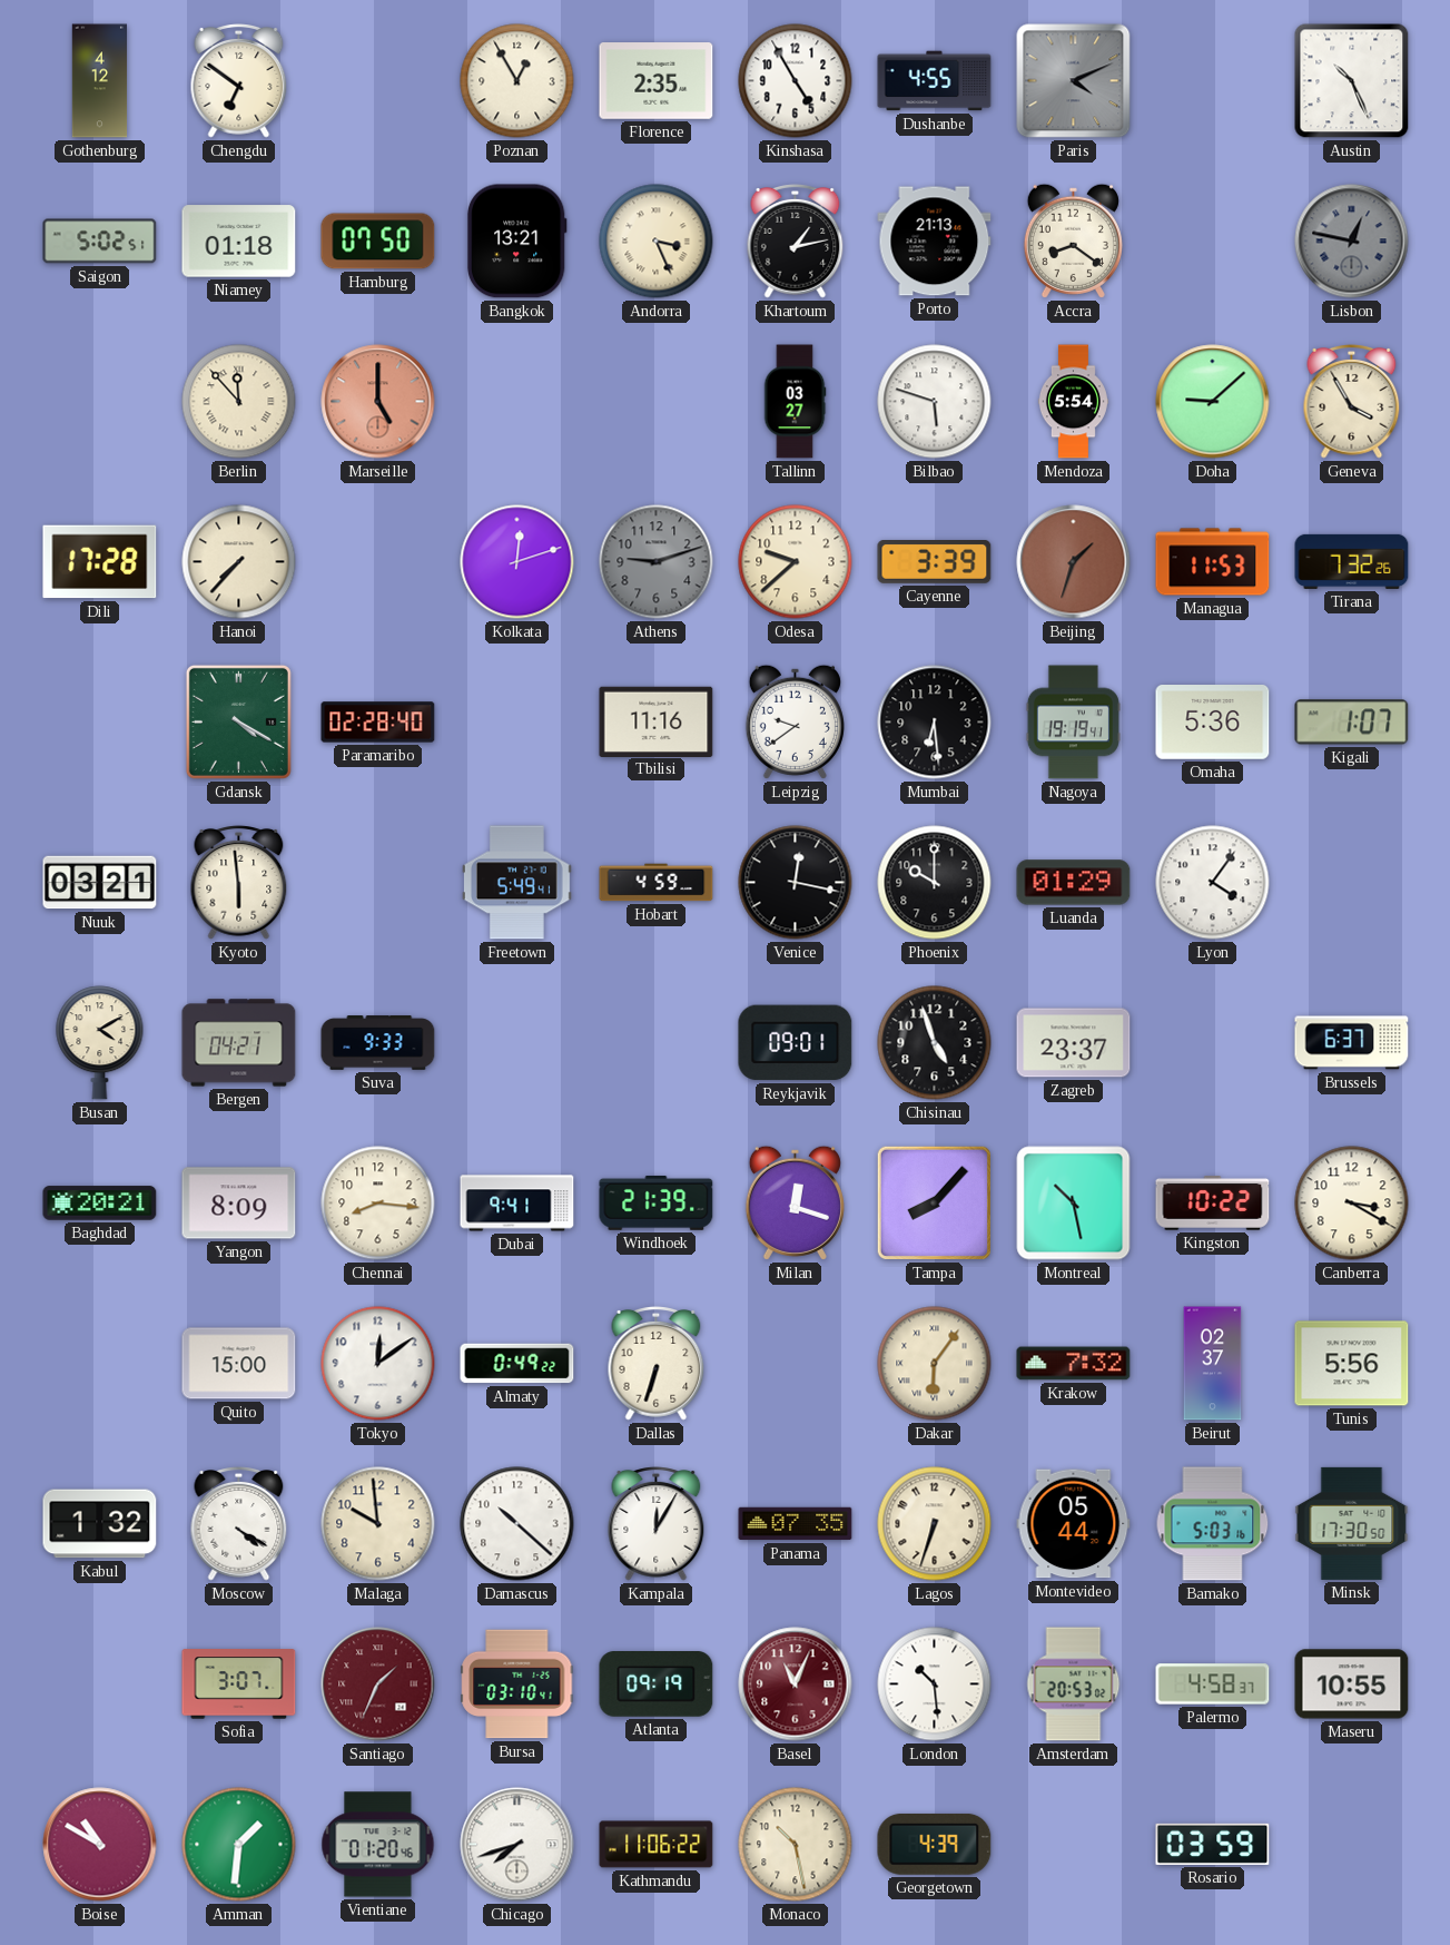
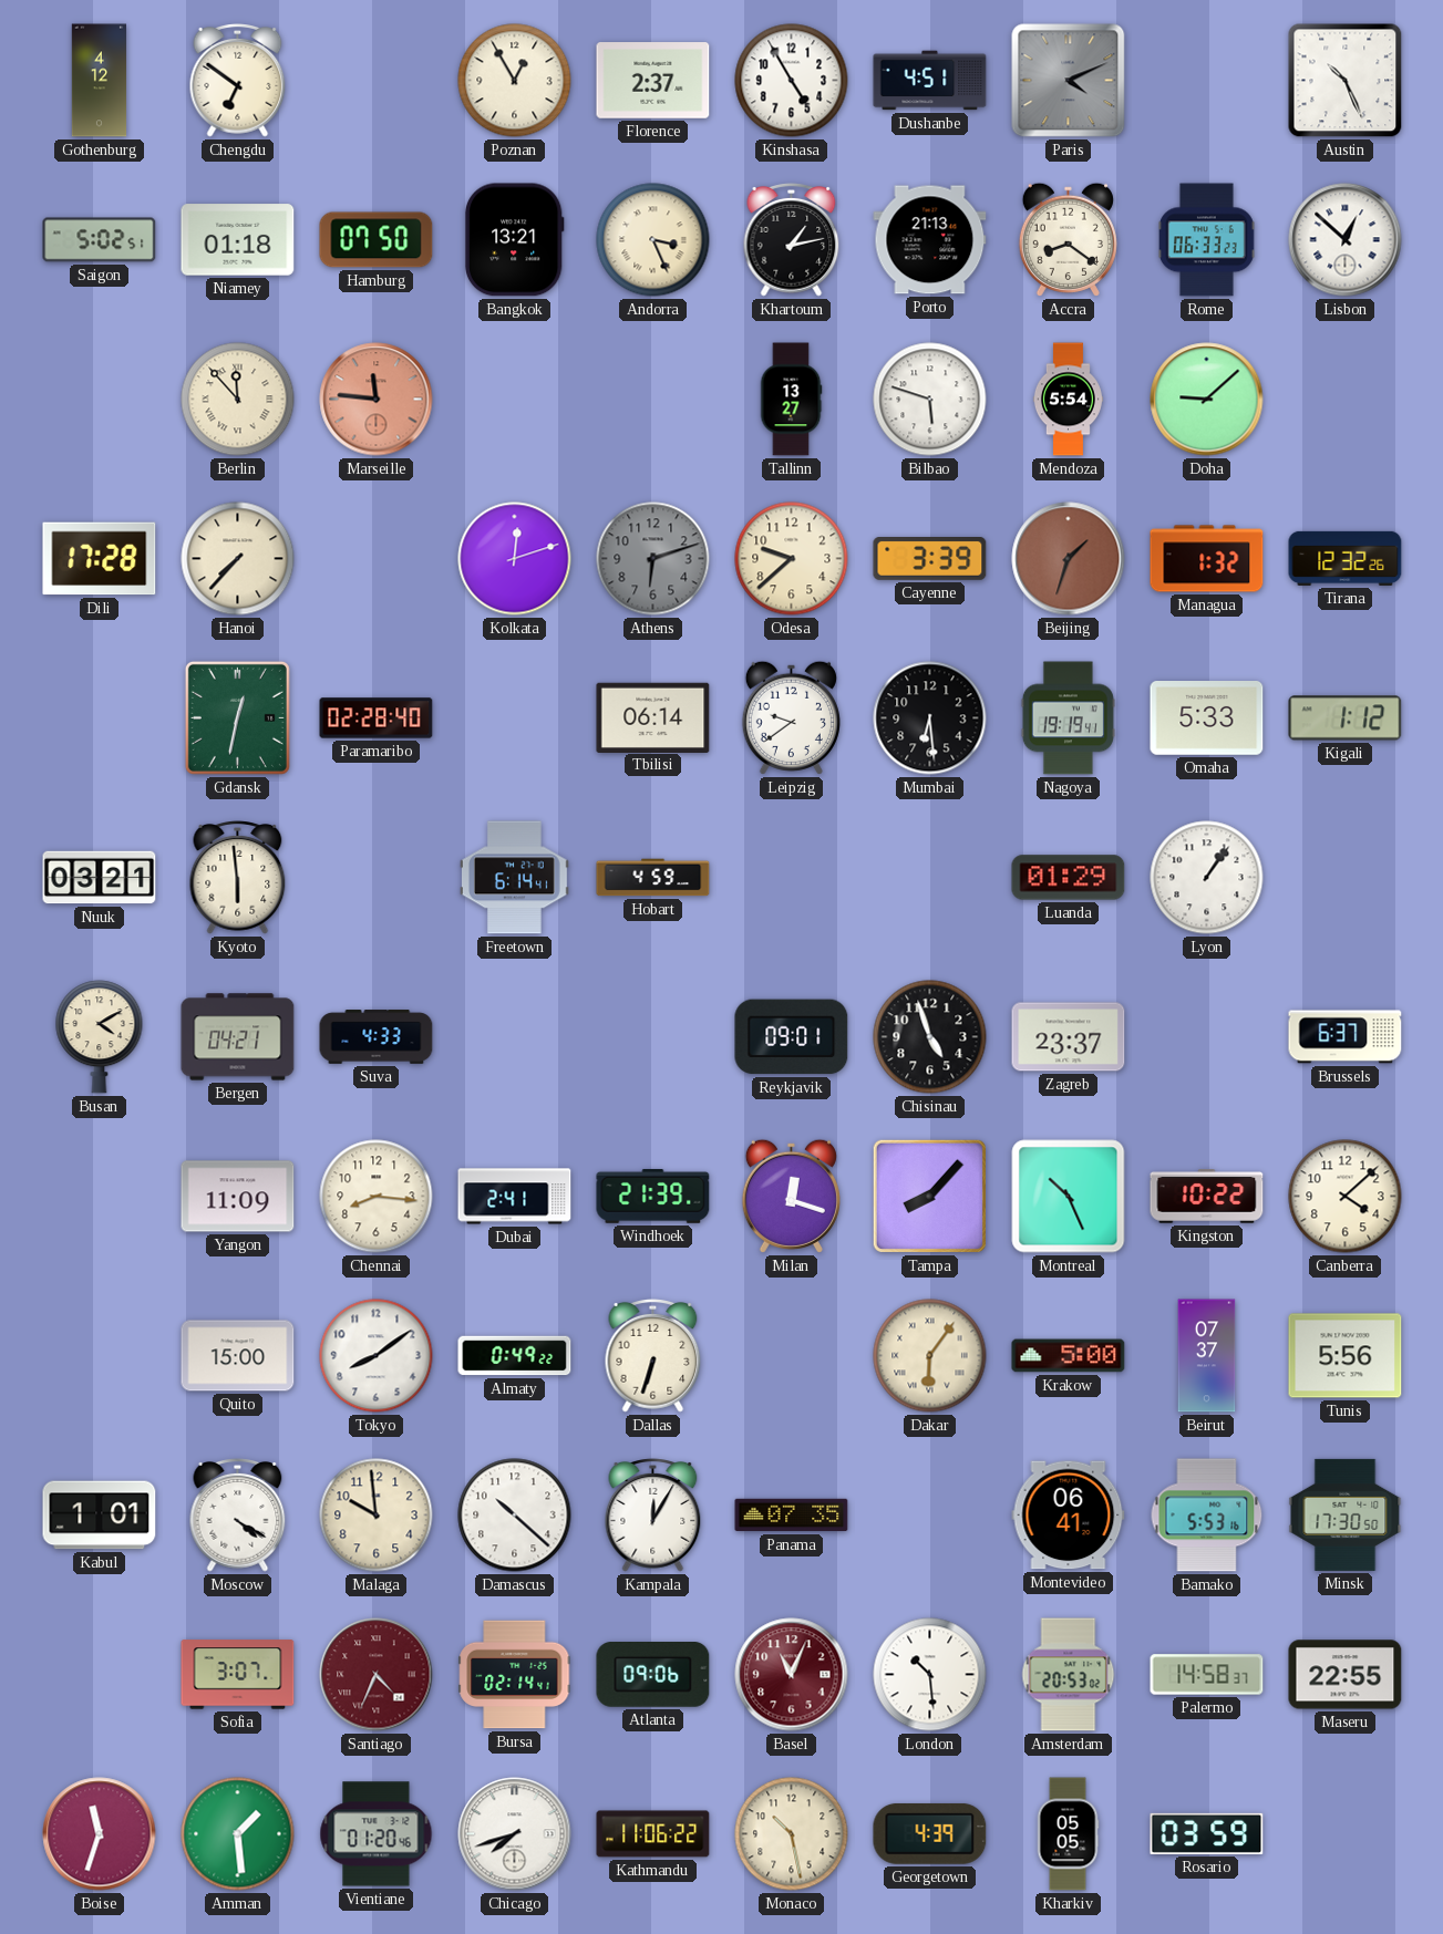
Florence: 2:35 -> 2:37 (653, 81)
Dushanbe: 4:55 -> 4:51 (930, 81)
Rome: none -> 06:33 (1207, 240)
Lisbon: 12:47 -> 12:52 (1346, 240)
Lisbon dial: grey -> white (1346, 240)
Marseille: 5:00 -> 11:46 (377, 400)
Tallinn: 03:27 -> 13:27 (791, 400)
Geneva: 3:55 -> none (1352, 402)
Athens: 9:12 -> 6:12 (653, 559)
Managua: 11:53 -> 1:32 (1207, 559)
Tirana: 7:32 -> 12:32 (1346, 558)
Gdansk: 4:20 -> 12:32 (237, 717)
Tbilisi: 11:16 -> 06:14 (653, 717)
Omaha: 5:36 -> 5:33 (1207, 718)
Kigali: 1:07 -> 1:12 (1346, 718)
Freetown: 5:49 -> 6:14 (514, 878)
Venice: 12:17 -> none (796, 883)
Phoenix: 10:00 -> none (935, 883)
Lyon: 4:06 -> 1:06 (1207, 878)
Suva: 9:33 -> 4:33 (377, 1037)
Baghdad: 20:21 -> none (100, 1204)
Yangon: 8:09 -> 11:09 (238, 1197)
Dubai: 9:41 -> 2:41 (515, 1197)
Montreal: 10:28 -> 10:26 (1069, 1197)
Canberra: 3:20 -> 4:08 (1346, 1197)
Tokyo: 12:09 -> 8:09 (377, 1356)
Krakow: 7:32 -> 5:00 (1069, 1356)
Beirut: 02:37 -> 07:37 (1207, 1356)
Kabul: 1:32 -> 1:01 (100, 1516)
Lagos: 6:33 -> none (935, 1524)
Montevideo: 05:44 -> 06:41 (1069, 1516)
Bamako: 5:03 -> 5:53 (1207, 1516)
Santiago: 1:34 -> 4:34 (377, 1675)
Bursa: 03:10 -> 02:14 (515, 1675)
Atlanta: 09:19 -> 09:06 (653, 1675)
Palermo: 4:58 -> 14:58 (1207, 1675)
Maseru: 10:55 -> 22:55 (1346, 1675)
Boise: 10:50 -> 11:33 (100, 1834)
Amman: 1:31 -> 1:29 (238, 1834)
Kharkiv: none -> 05:05 (1068, 1834)
